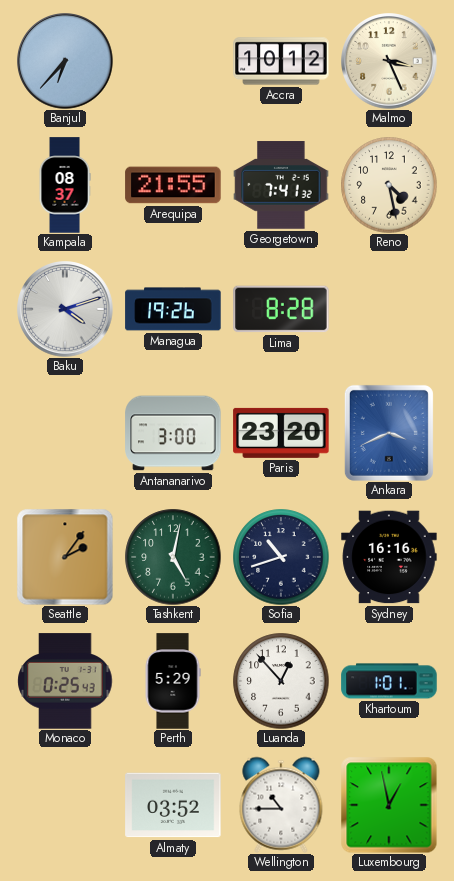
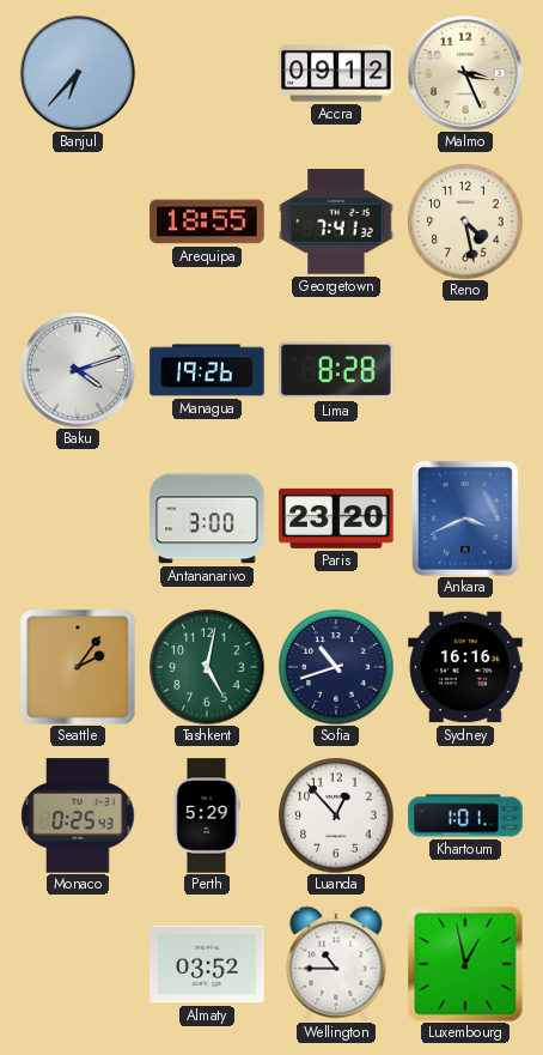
Accra: 10:12 -> 09:12 (336, 73)
Kampala: 08:37 -> none (65, 185)
Arequipa: 21:55 -> 18:55 (207, 222)
